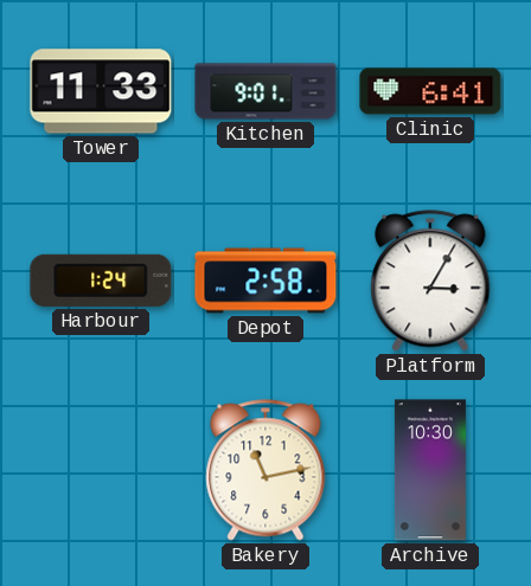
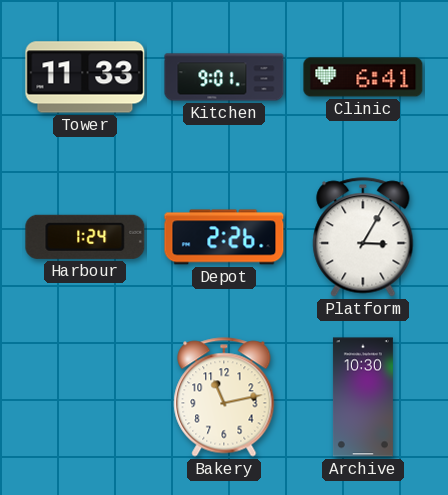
Depot: 2:58 -> 2:26 (224, 237)
